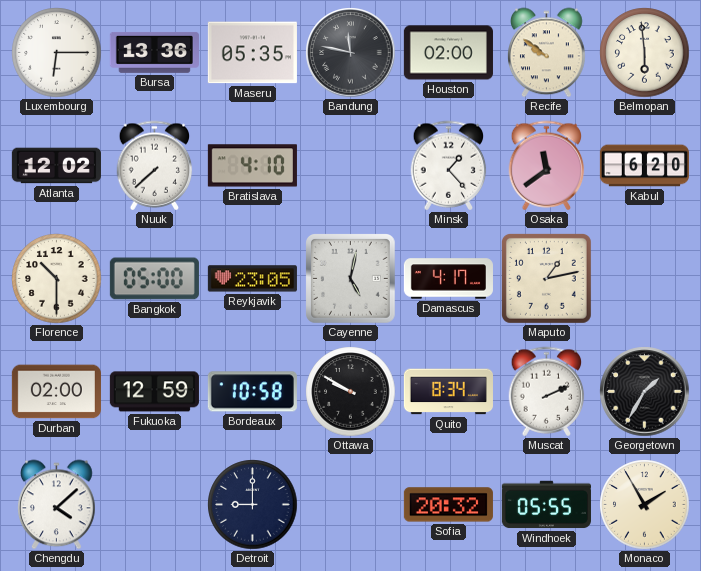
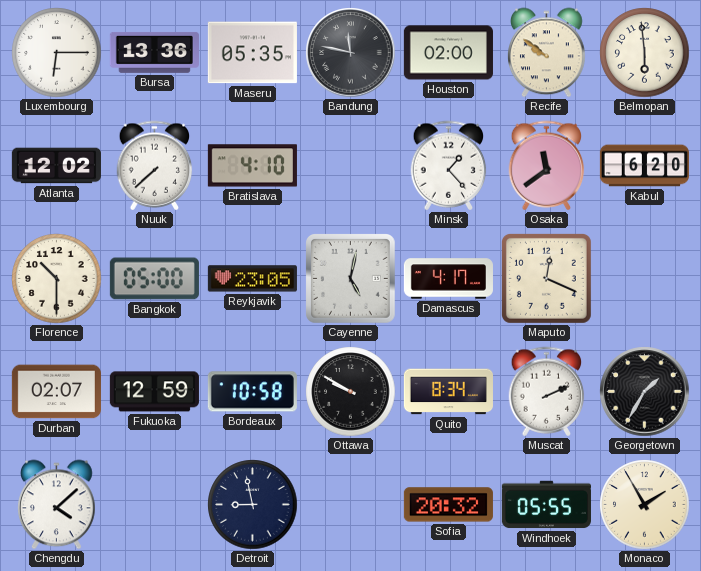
Maputo: 1:13 -> 12:19 (546, 278)
Durban: 02:00 -> 02:07 (56, 392)
Detroit: 9:00 -> 8:58 (253, 505)
